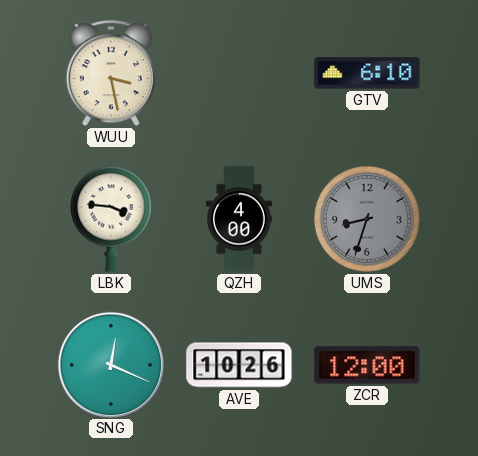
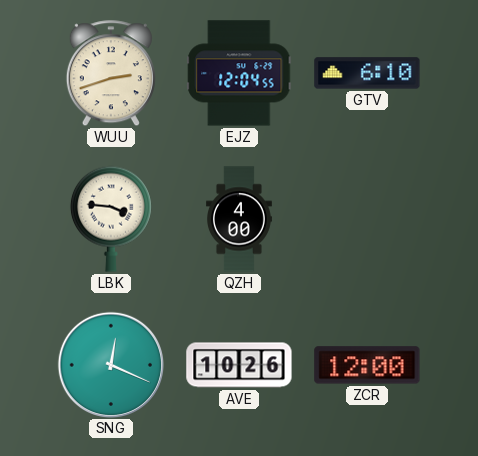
WUU: 3:28 -> 2:42 (111, 74)
EJZ: none -> 12:04 (239, 73)
UMS: 8:33 -> none (367, 219)
